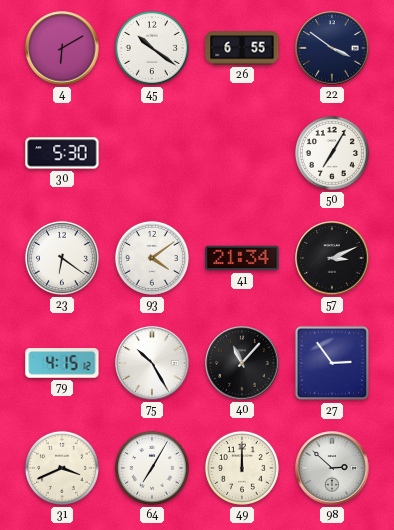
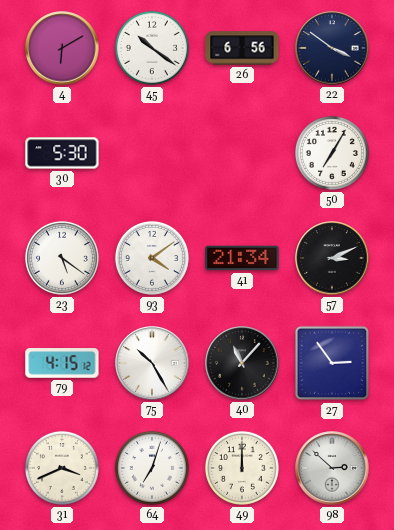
26: 6:55 -> 6:56 (242, 48)
23: 6:21 -> 5:21 (62, 258)
64: 7:05 -> 7:03 (152, 468)
